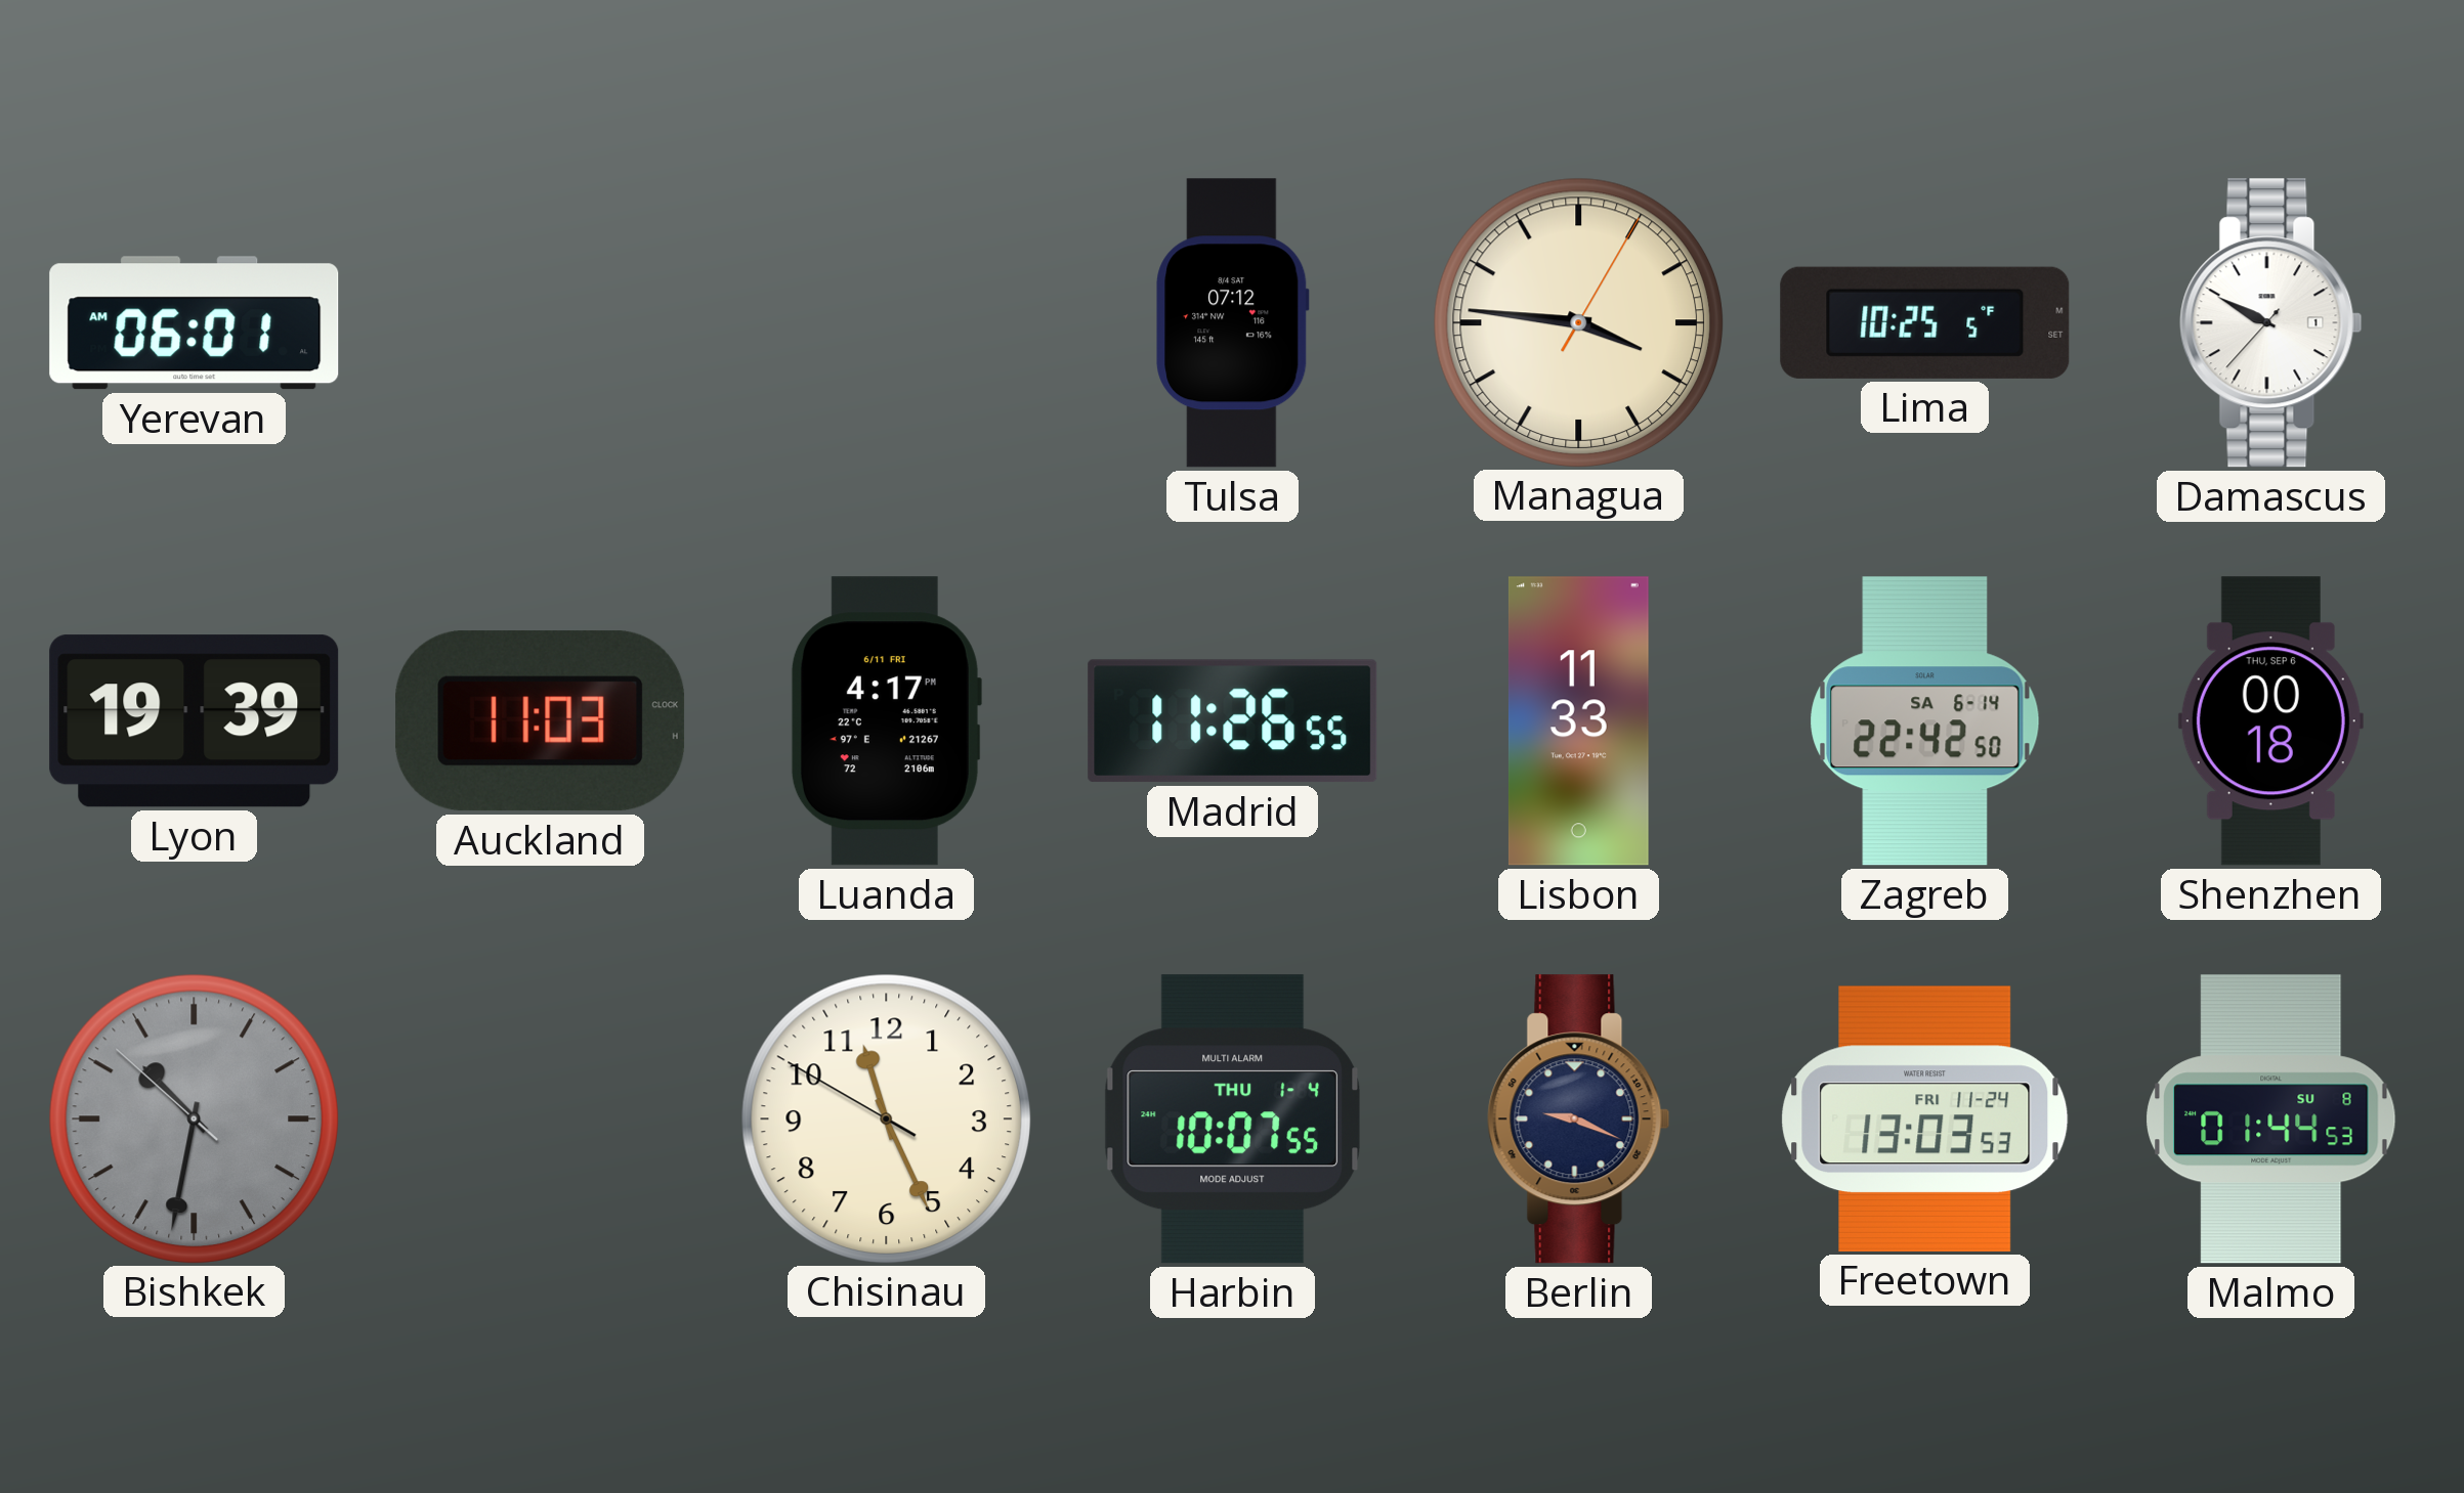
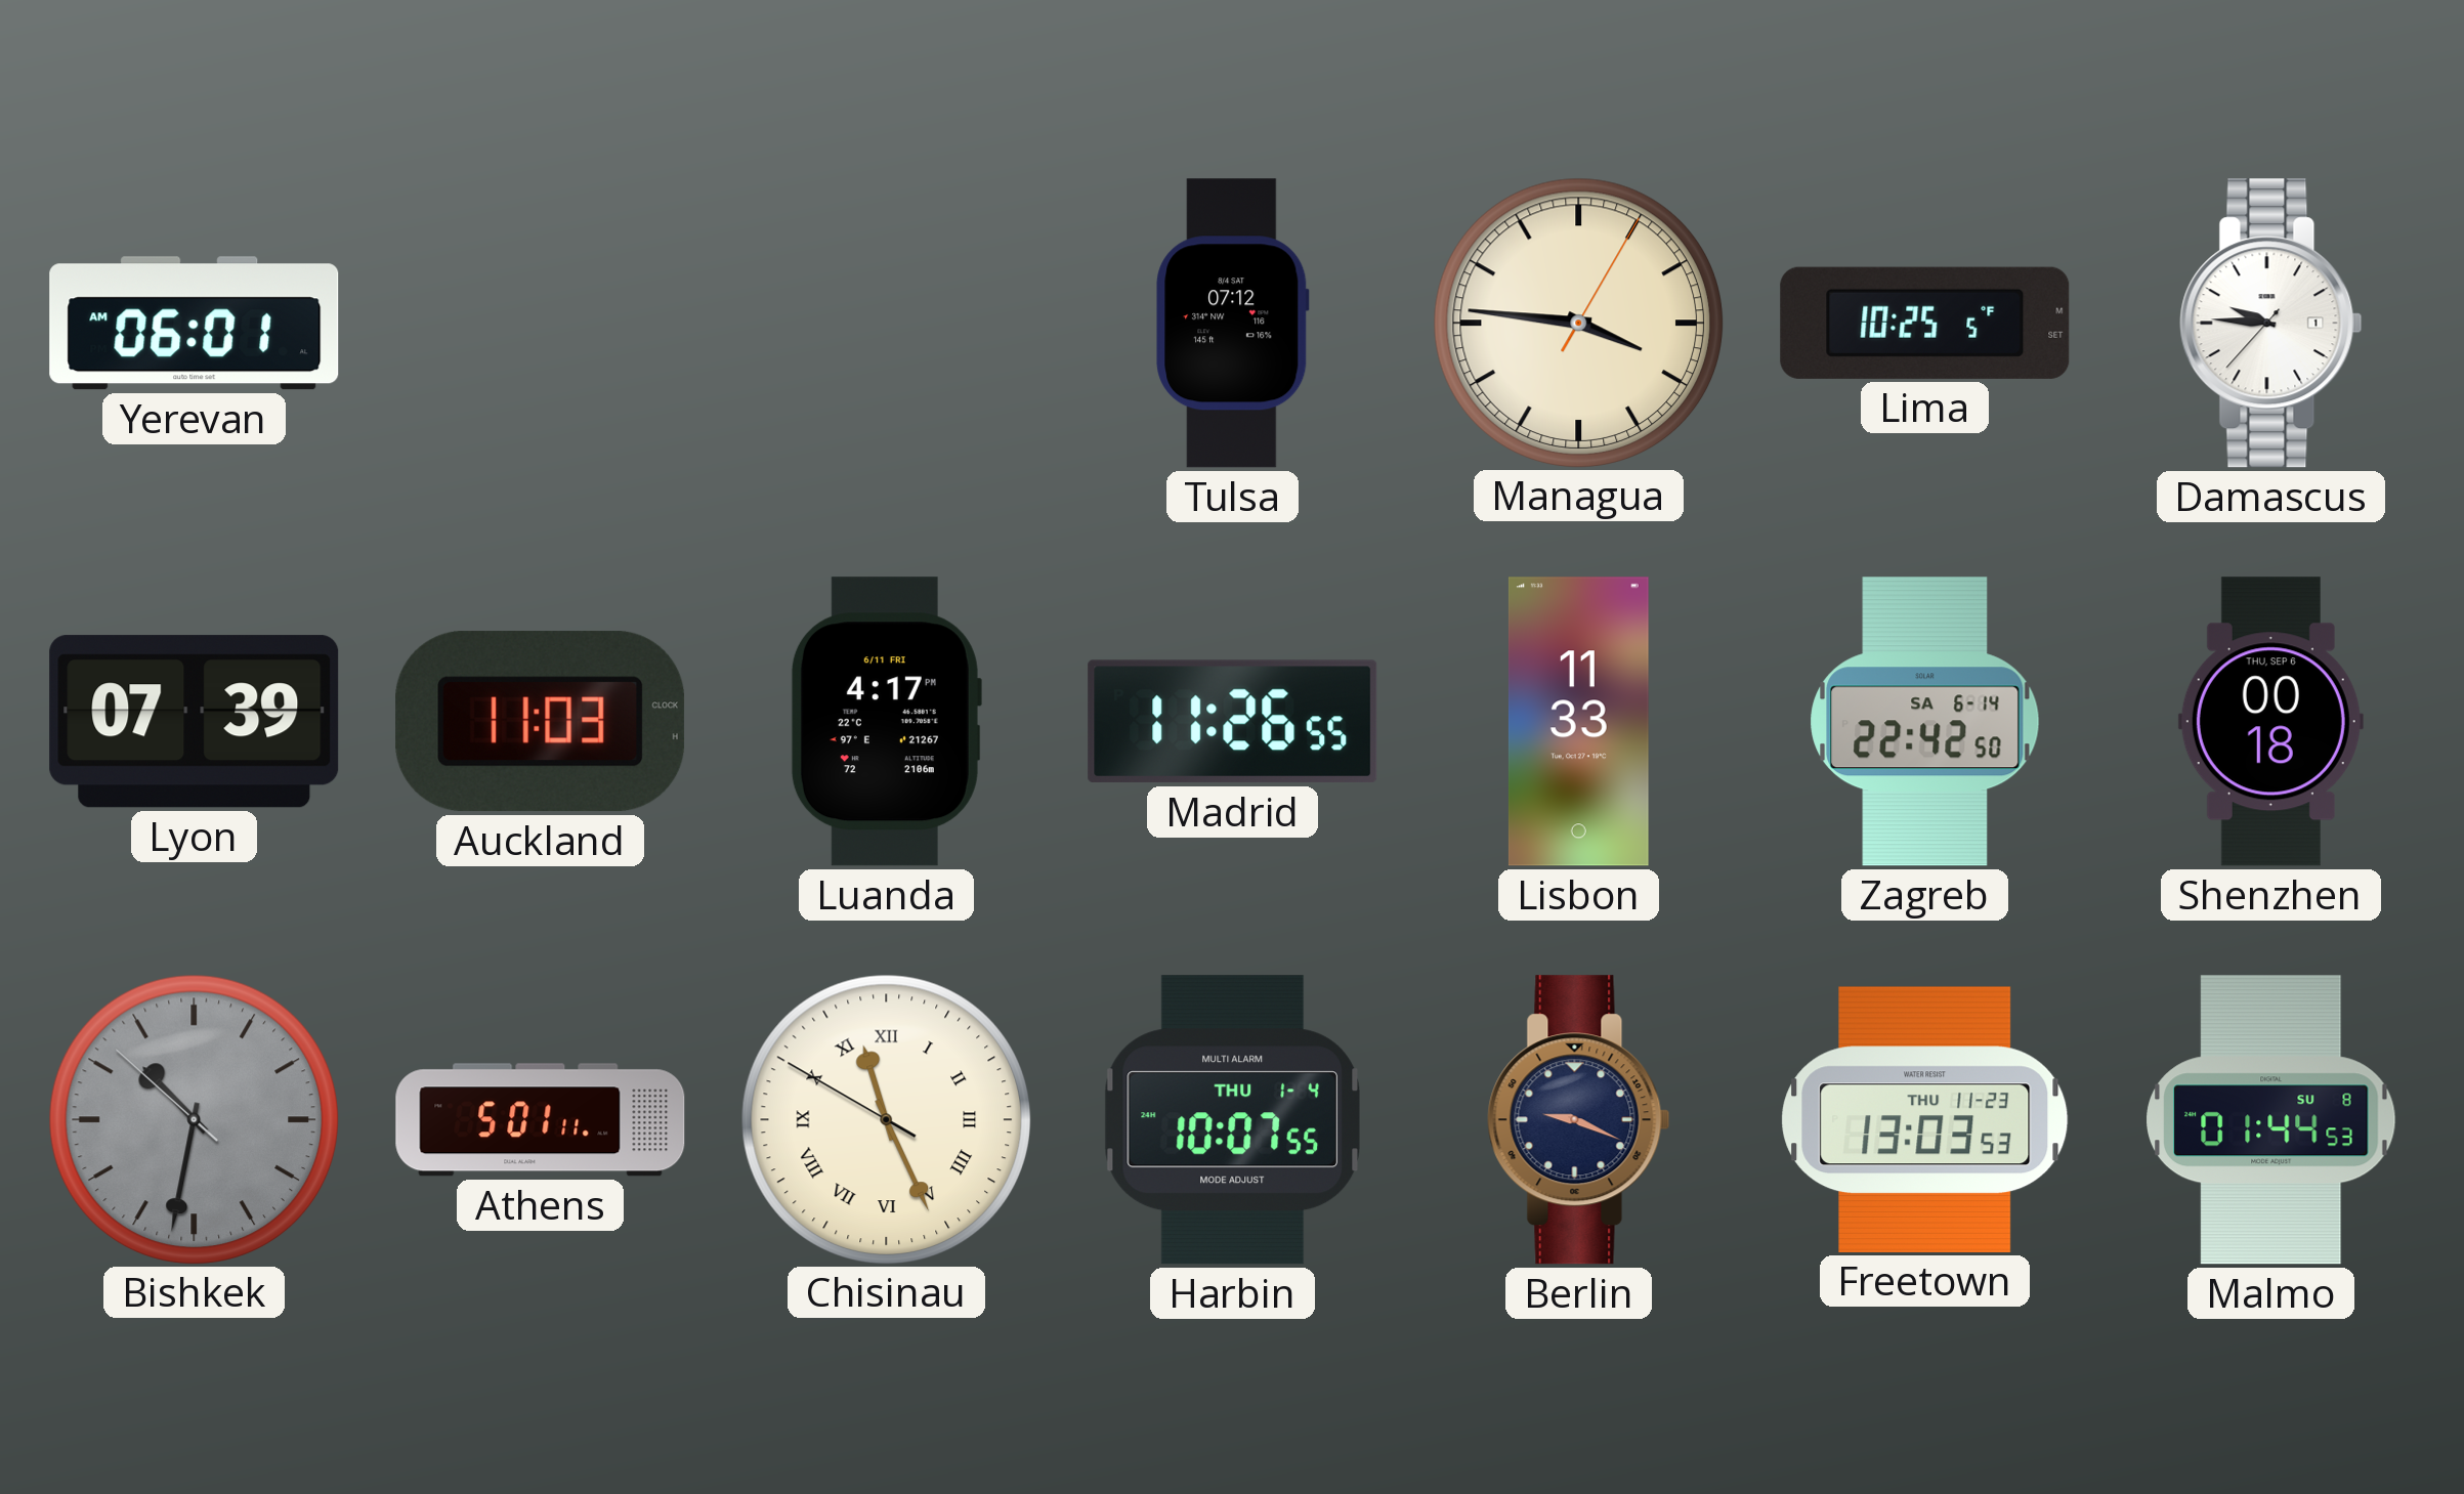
Damascus: 9:49 -> 9:45 (2271, 324)
Lyon: 19:39 -> 07:39 (195, 722)
Athens: none -> 5:01 (541, 1120)
Chisinau numerals: Arabic -> Roman (886, 1119)
Freetown date: FRI 11-24 -> THU 11-23 (1925, 1119)
